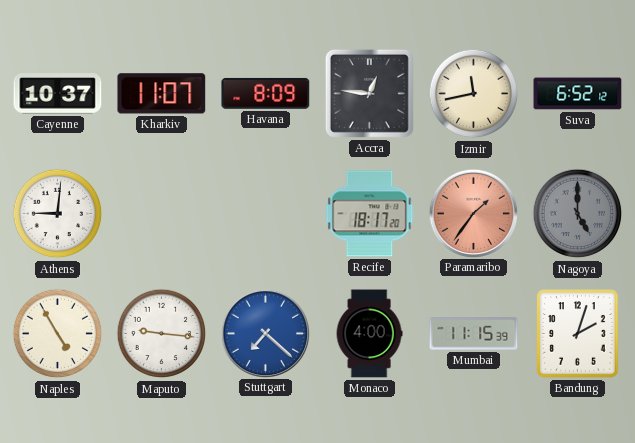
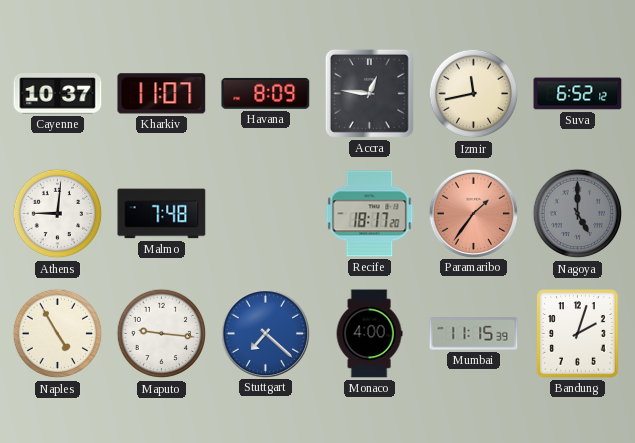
Malmo: none -> 7:48 (162, 214)
